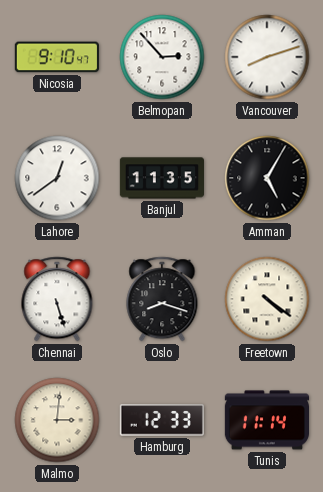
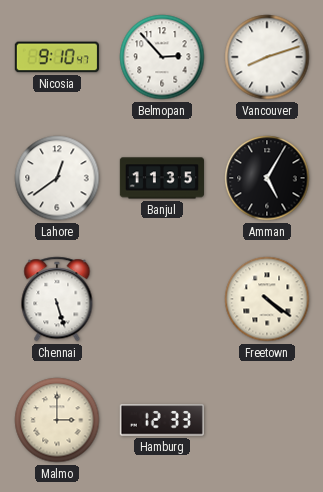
Oslo: 8:18 -> none (162, 299)
Malmo: 3:01 -> 3:00 (57, 420)
Tunis: 11:14 -> none (266, 420)
